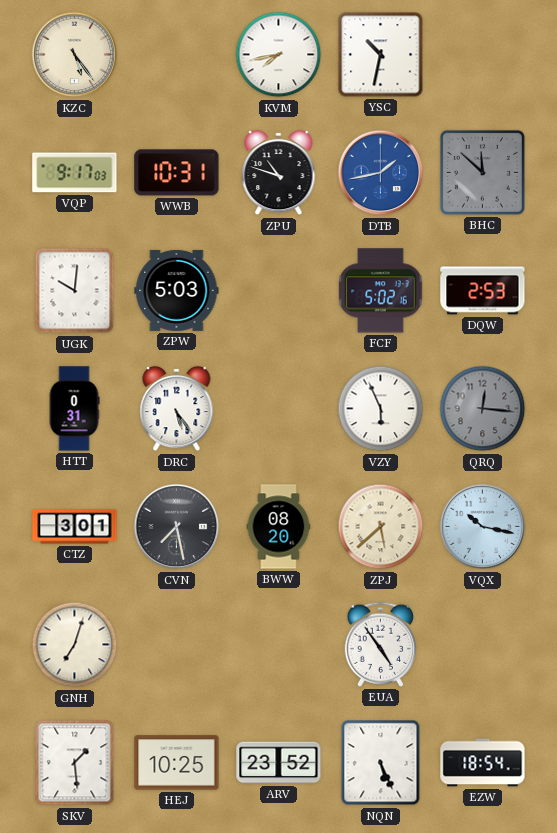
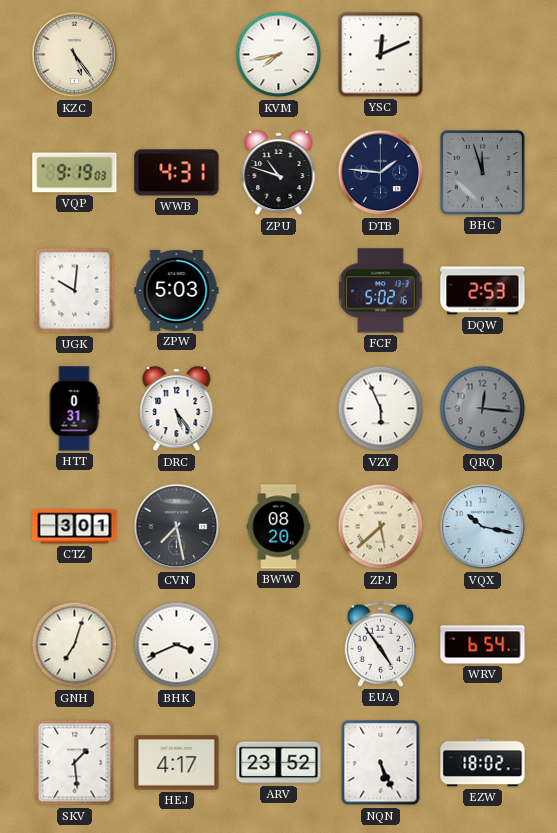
YSC: 10:32 -> 12:11 (381, 55)
VQP: 9:17 -> 9:19 (75, 173)
WWB: 10:31 -> 4:31 (177, 173)
DTB: 1:43 -> 1:46 (381, 173)
DTB dial: blue -> navy (381, 173)
BHC: 11:52 -> 11:57 (482, 172)
BHK: none -> 3:41 (177, 645)
WRV: none -> 6:54 (483, 645)
HEJ: 10:25 -> 4:17 (177, 763)
EZW: 18:54 -> 18:02 (483, 763)
